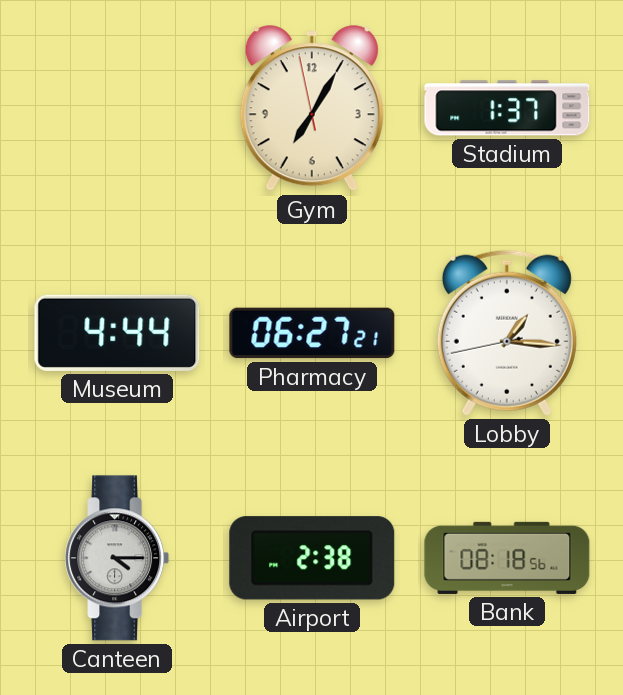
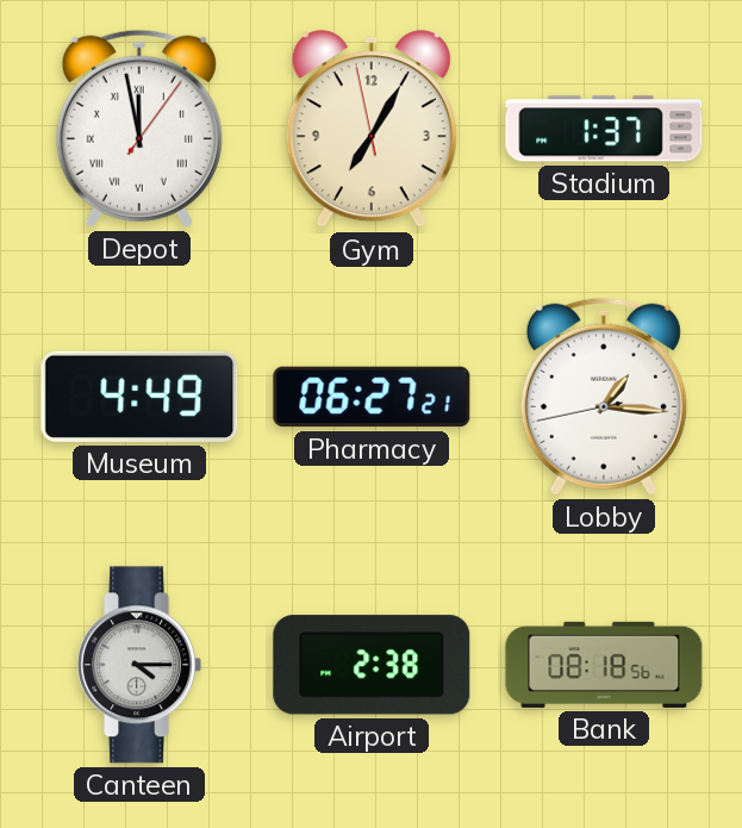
Depot: none -> 11:58 (139, 129)
Museum: 4:44 -> 4:49 (139, 397)
